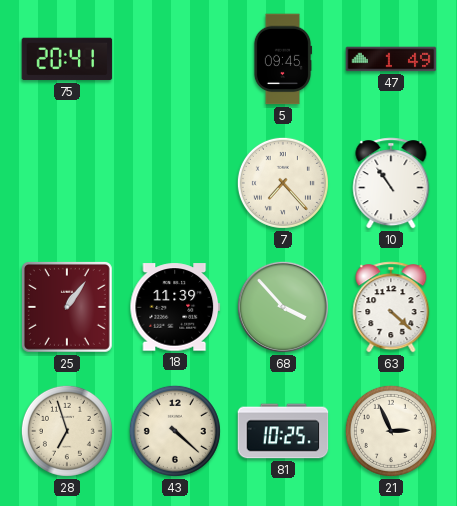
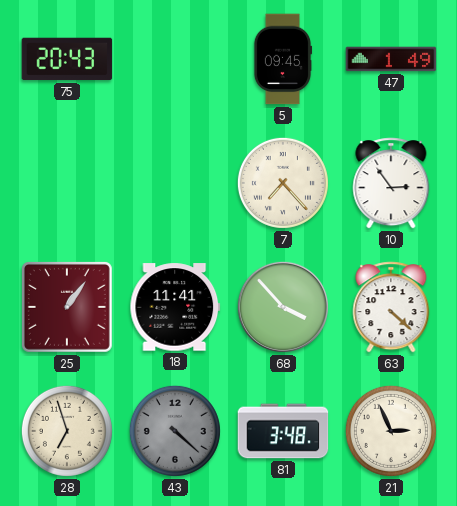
75: 20:41 -> 20:43 (67, 59)
10: 10:54 -> 2:54 (391, 183)
18: 11:39 -> 11:41 (175, 307)
43 dial: cream -> grey (175, 431)
81: 10:25 -> 3:48 (283, 431)
